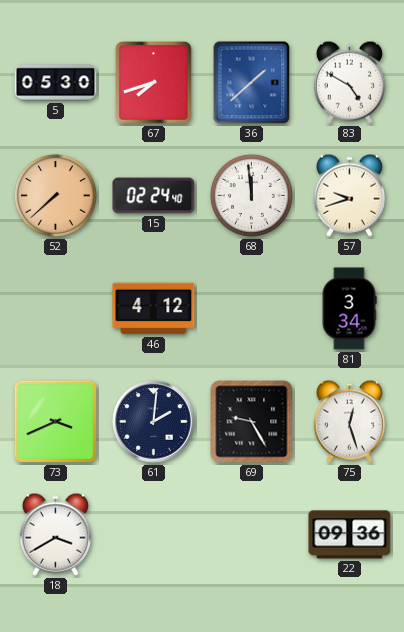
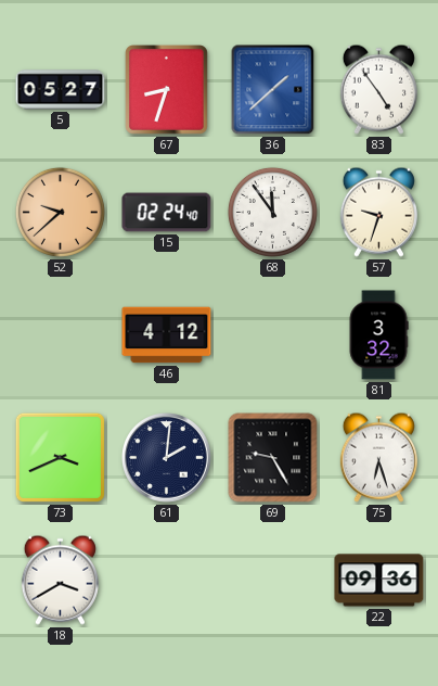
5: 05:30 -> 05:27 (61, 90)
67: 7:42 -> 8:33 (167, 90)
83: 4:50 -> 4:54 (378, 89)
52: 7:38 -> 9:38 (60, 212)
68: 11:59 -> 11:54 (272, 212)
57: 9:42 -> 9:33 (378, 212)
81: 3:34 -> 3:32 (378, 335)
75: 12:27 -> 6:27 (378, 457)
